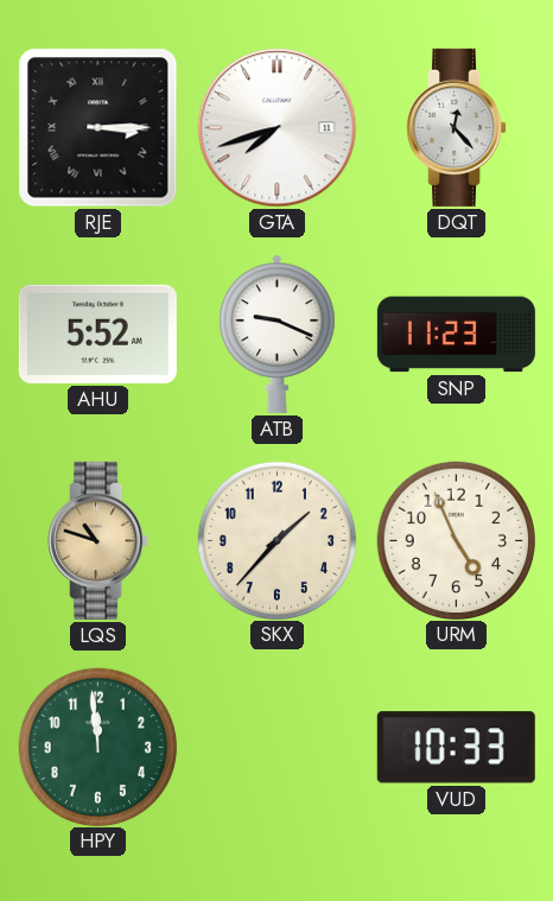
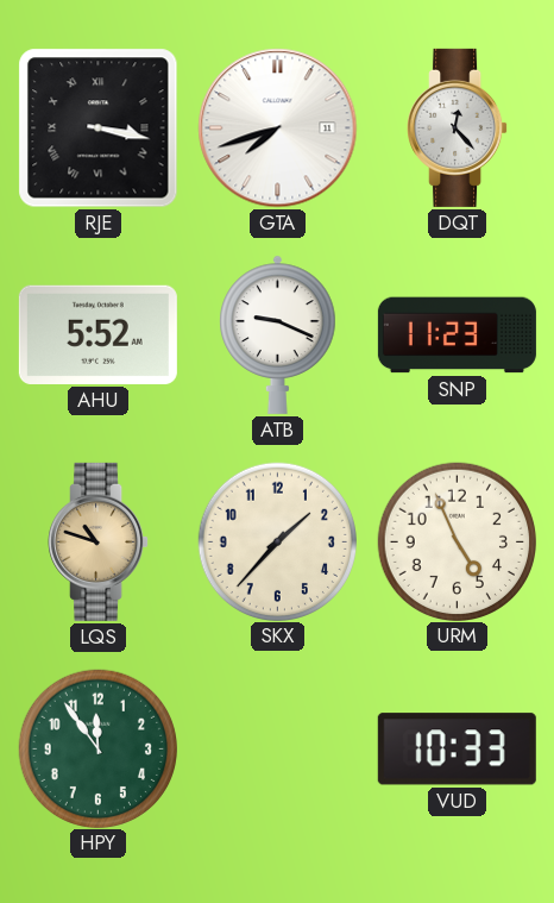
RJE: 3:15 -> 3:17 (99, 128)
HPY: 11:59 -> 11:54 (97, 748)
